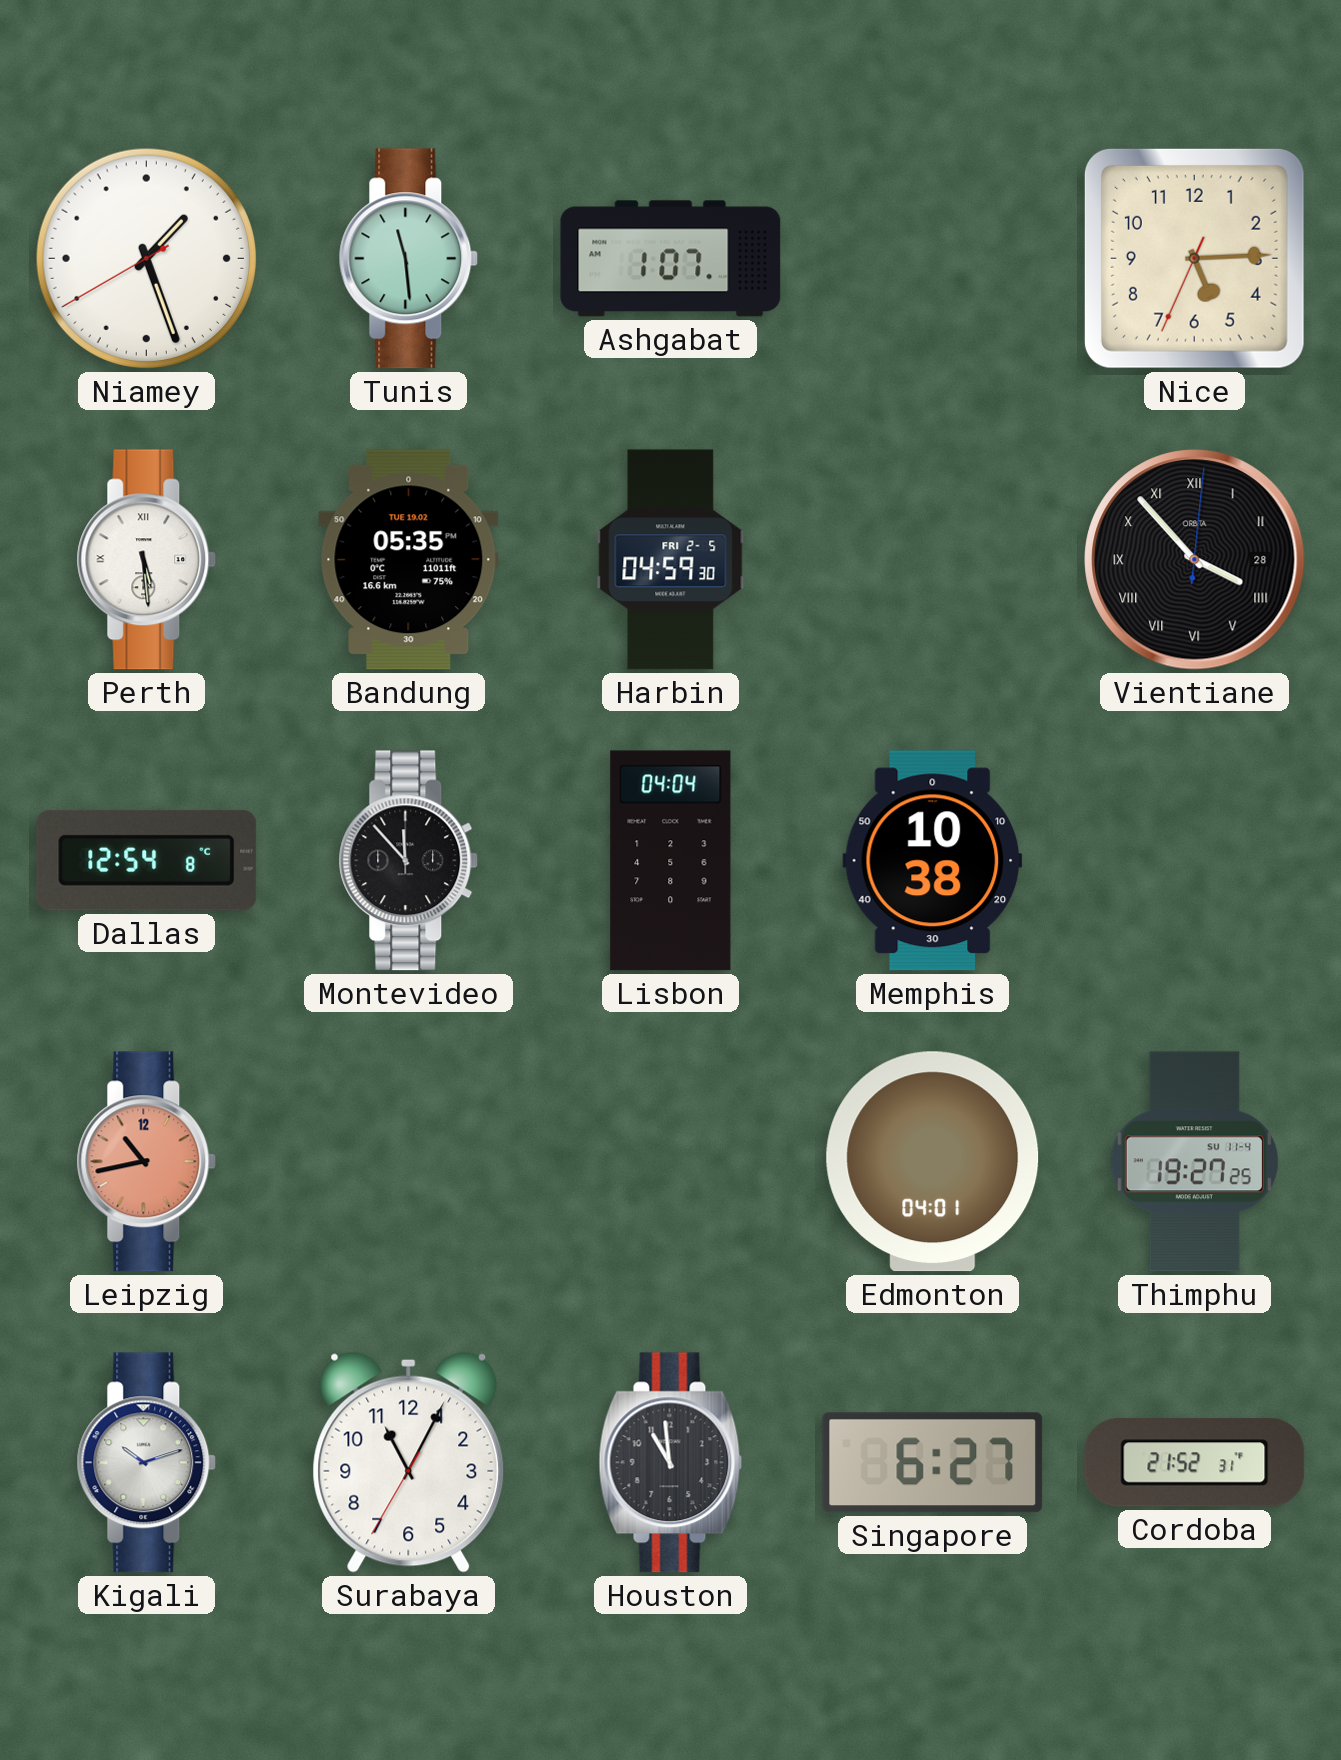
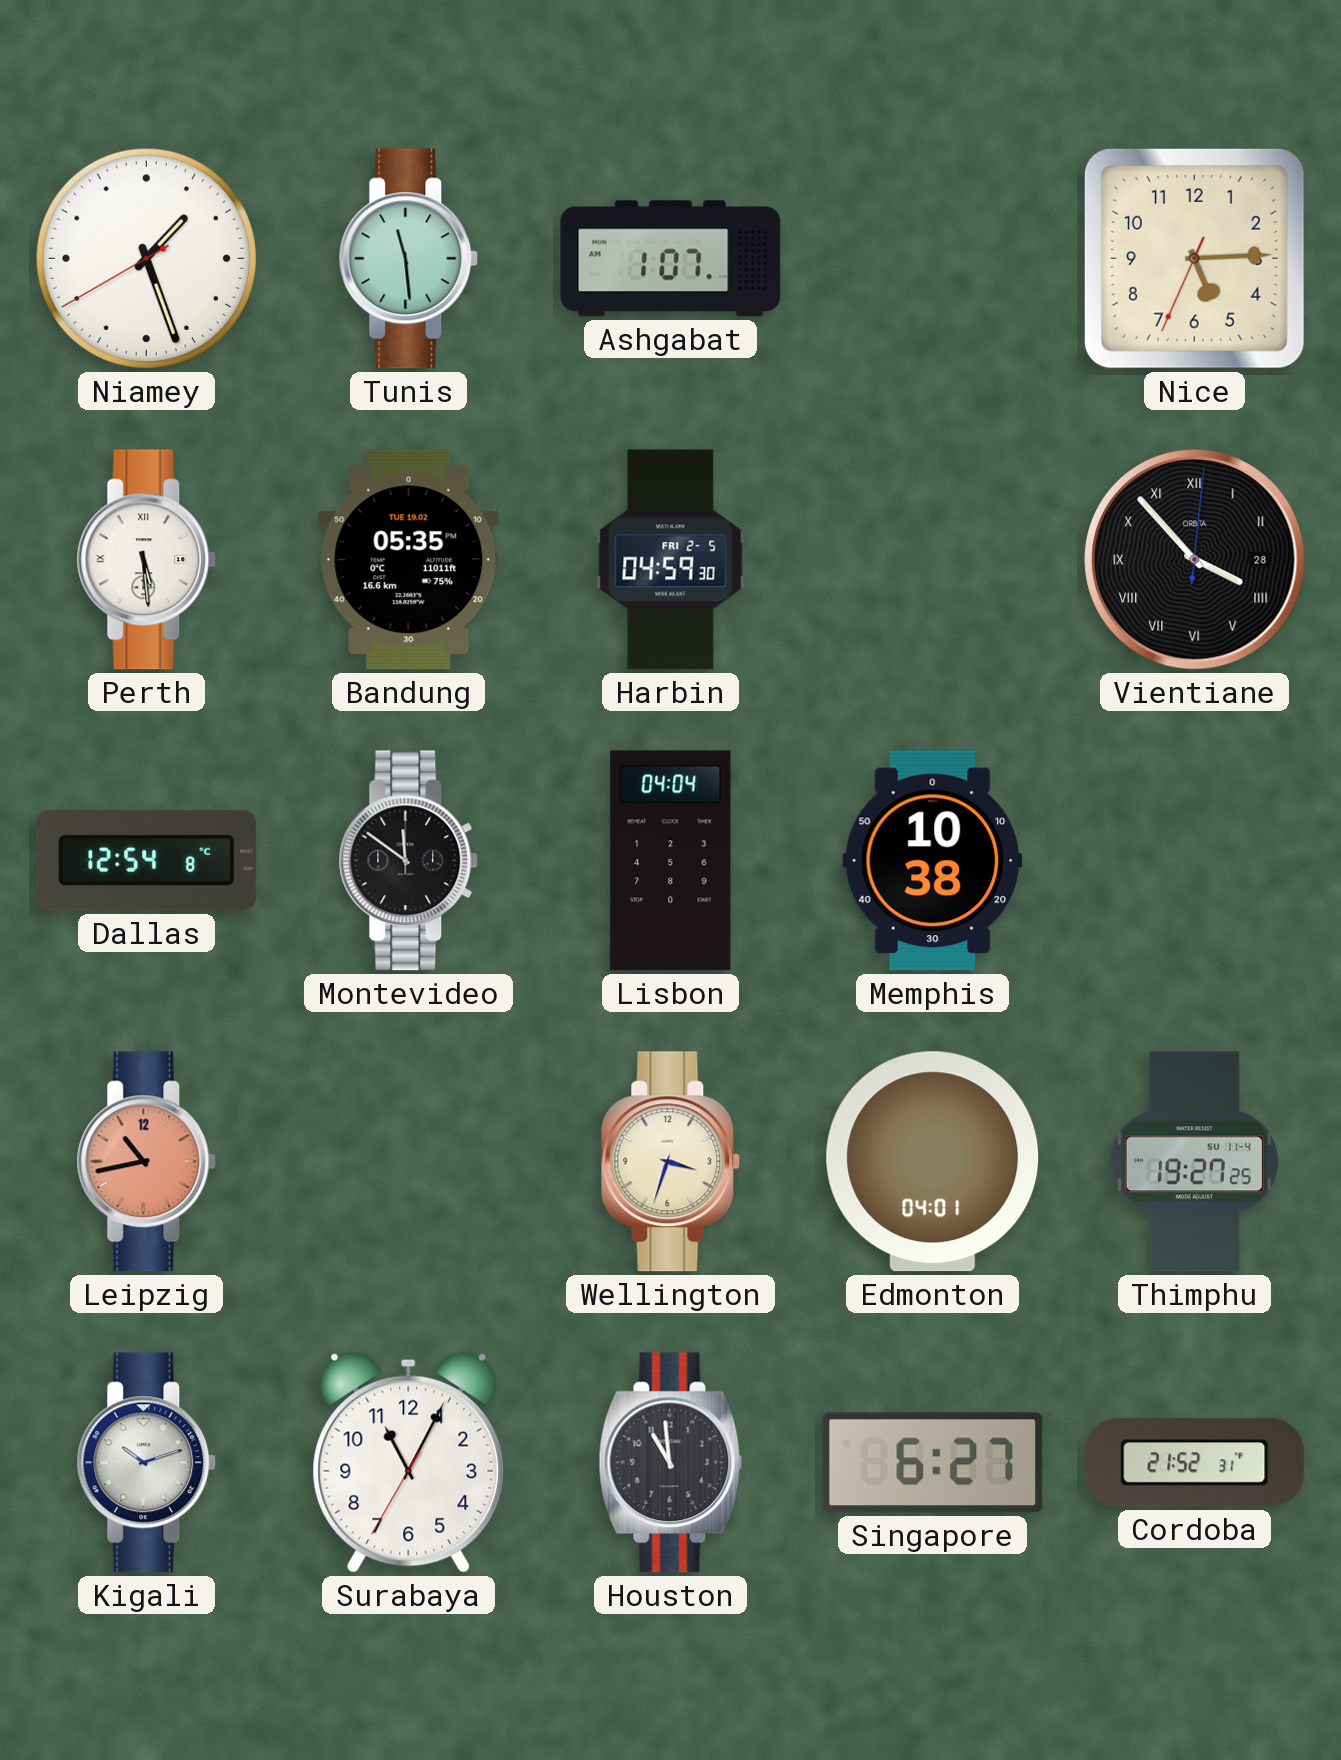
Montevideo: 11:53 -> 11:51 (409, 861)
Wellington: none -> 3:33 (671, 1162)
